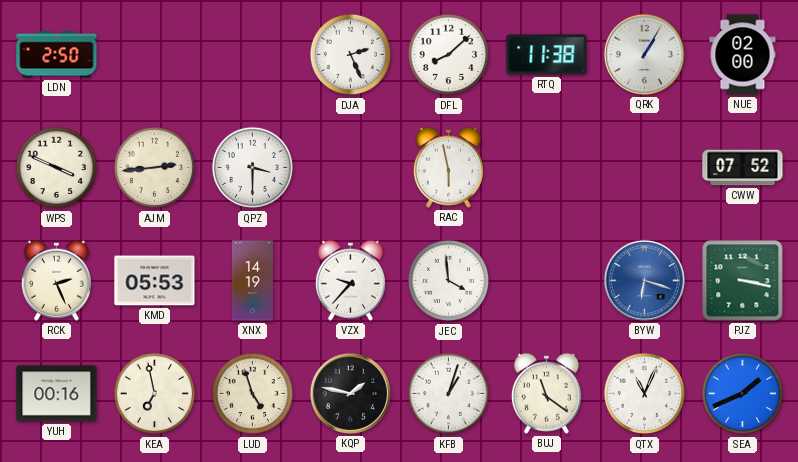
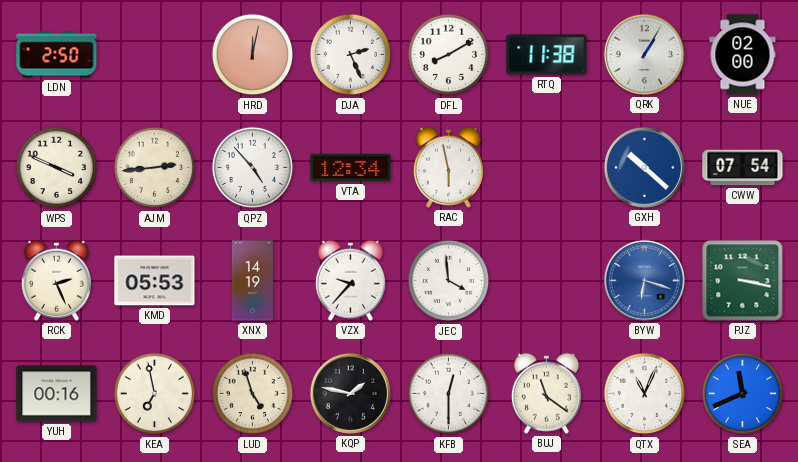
HRD: none -> 12:02 (253, 55)
DFL: 8:08 -> 8:10 (449, 55)
QPZ: 3:30 -> 4:53 (253, 168)
VTA: none -> 12:34 (351, 168)
GXH: none -> 10:22 (644, 167)
CWW: 07:52 -> 07:54 (743, 168)
KFB: 1:03 -> 12:30 (449, 394)
SEA: 1:41 -> 11:41 (743, 394)
